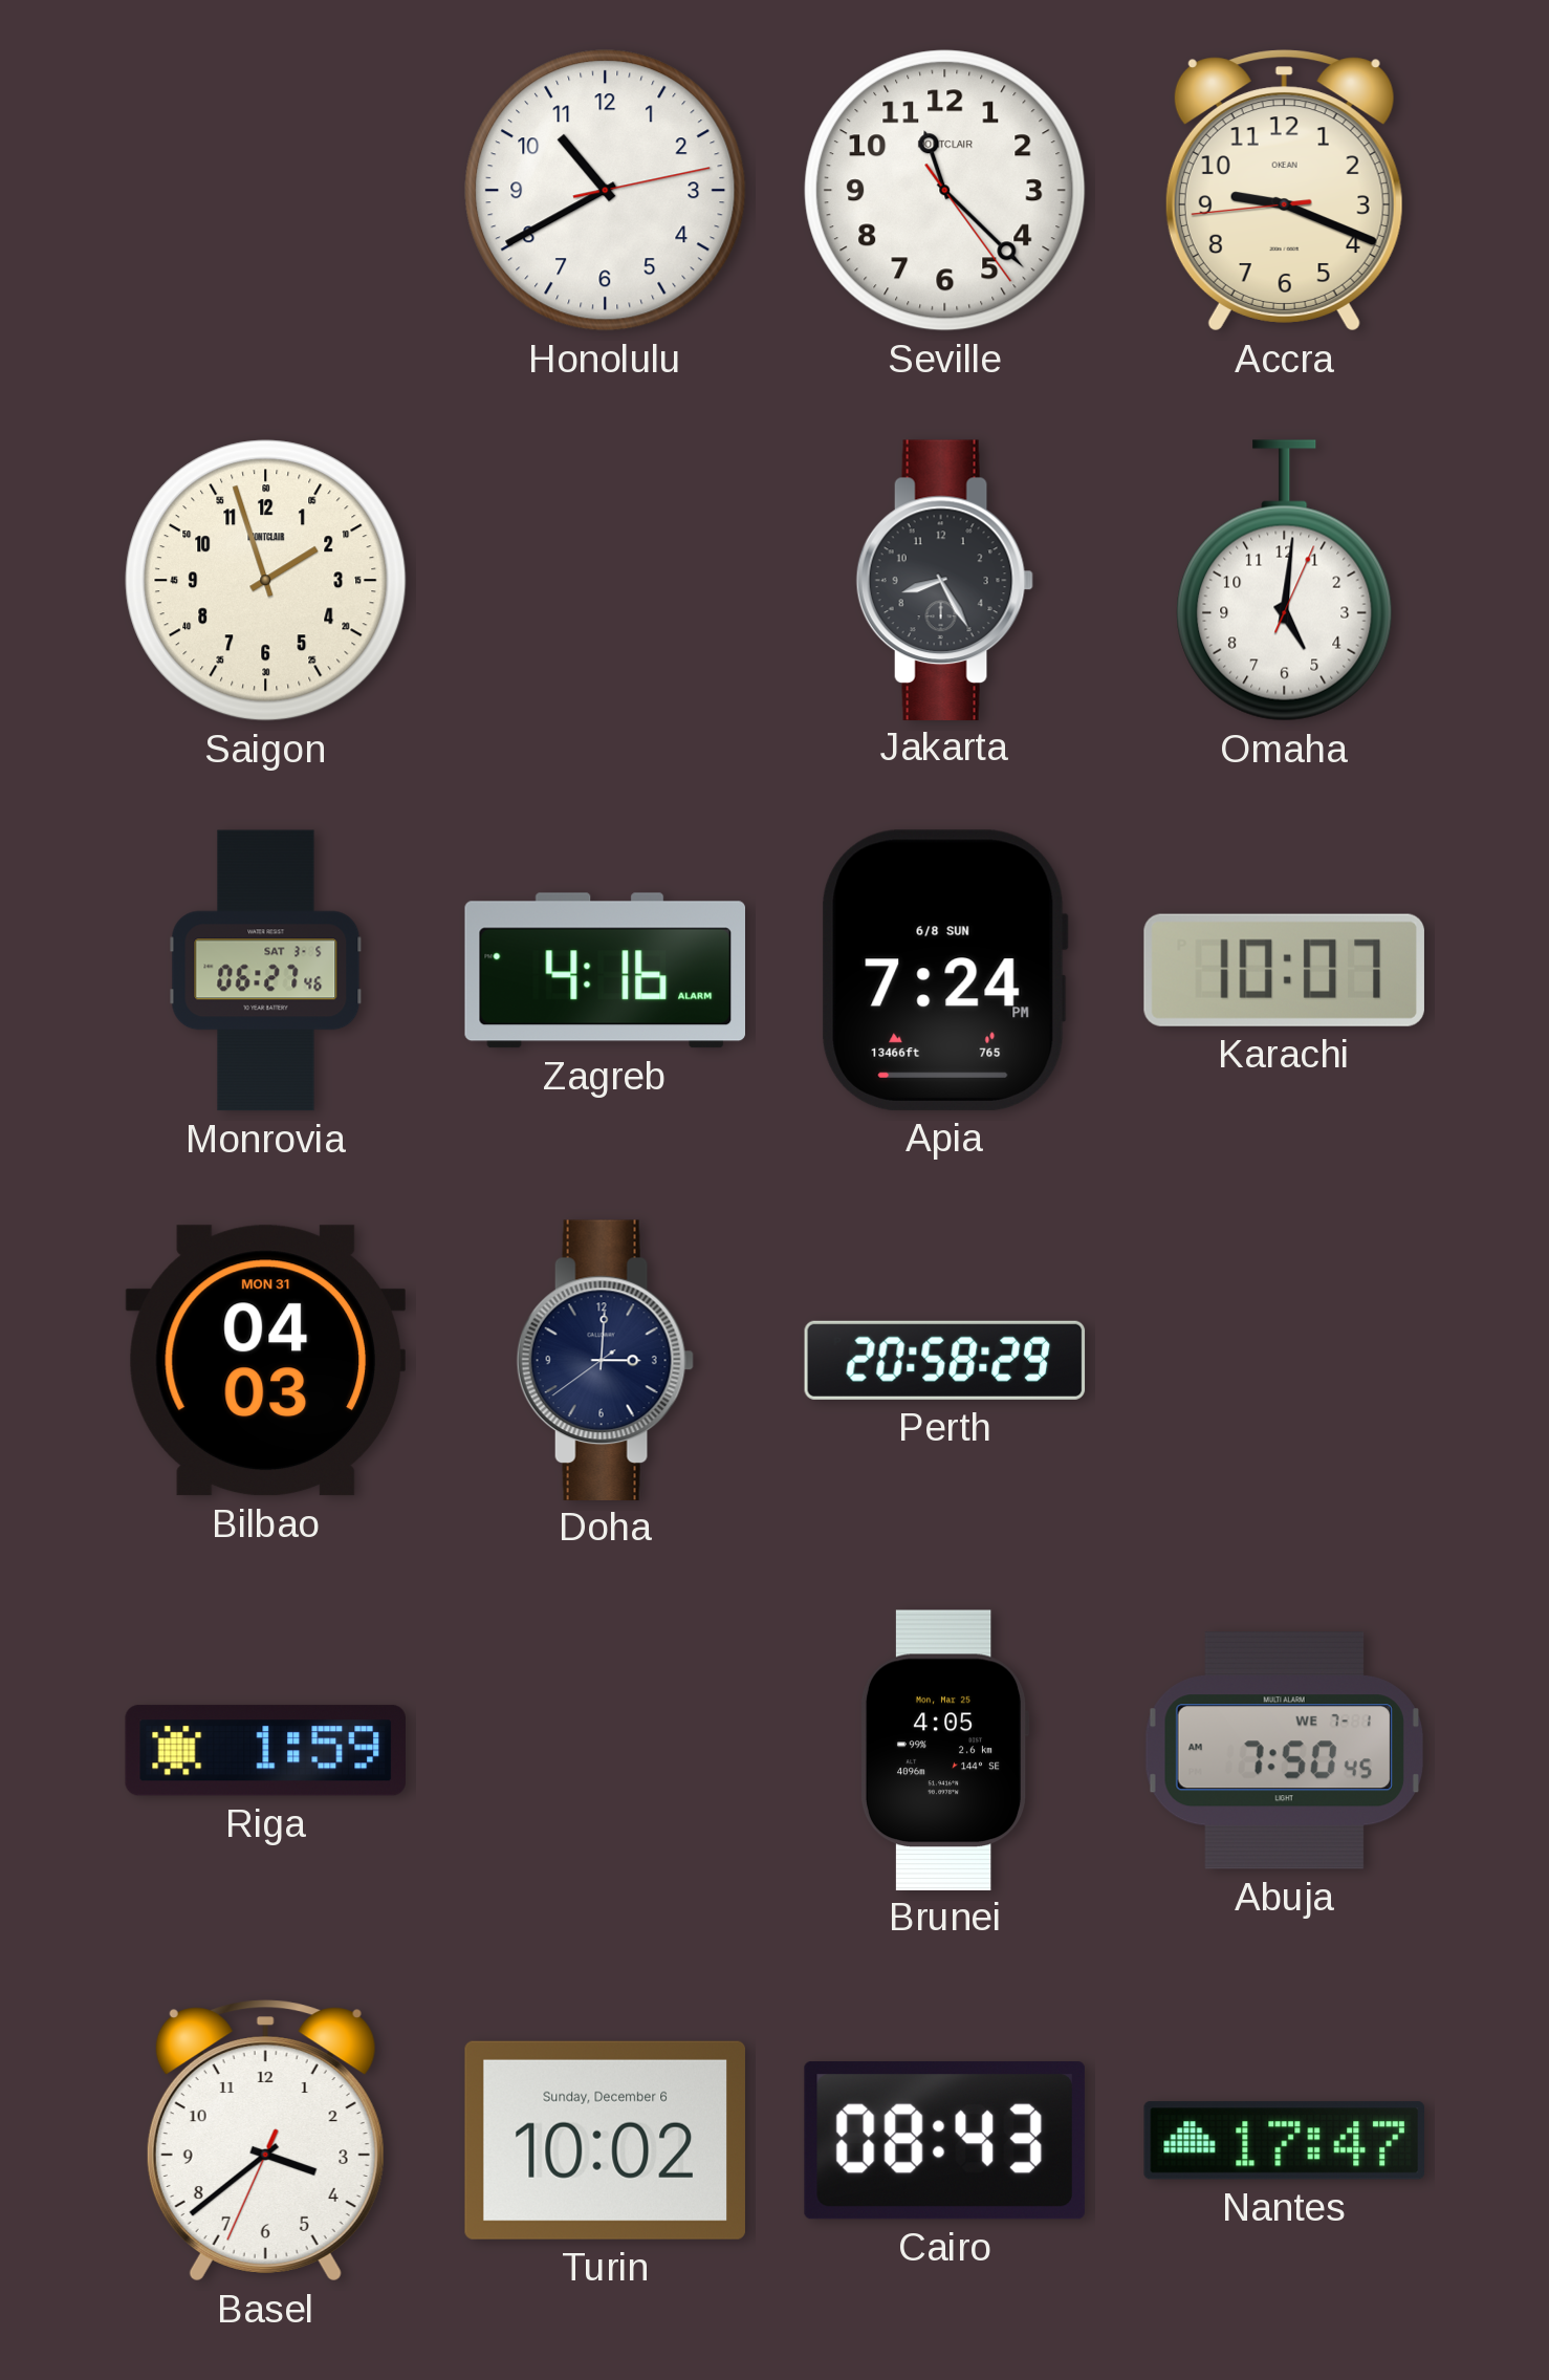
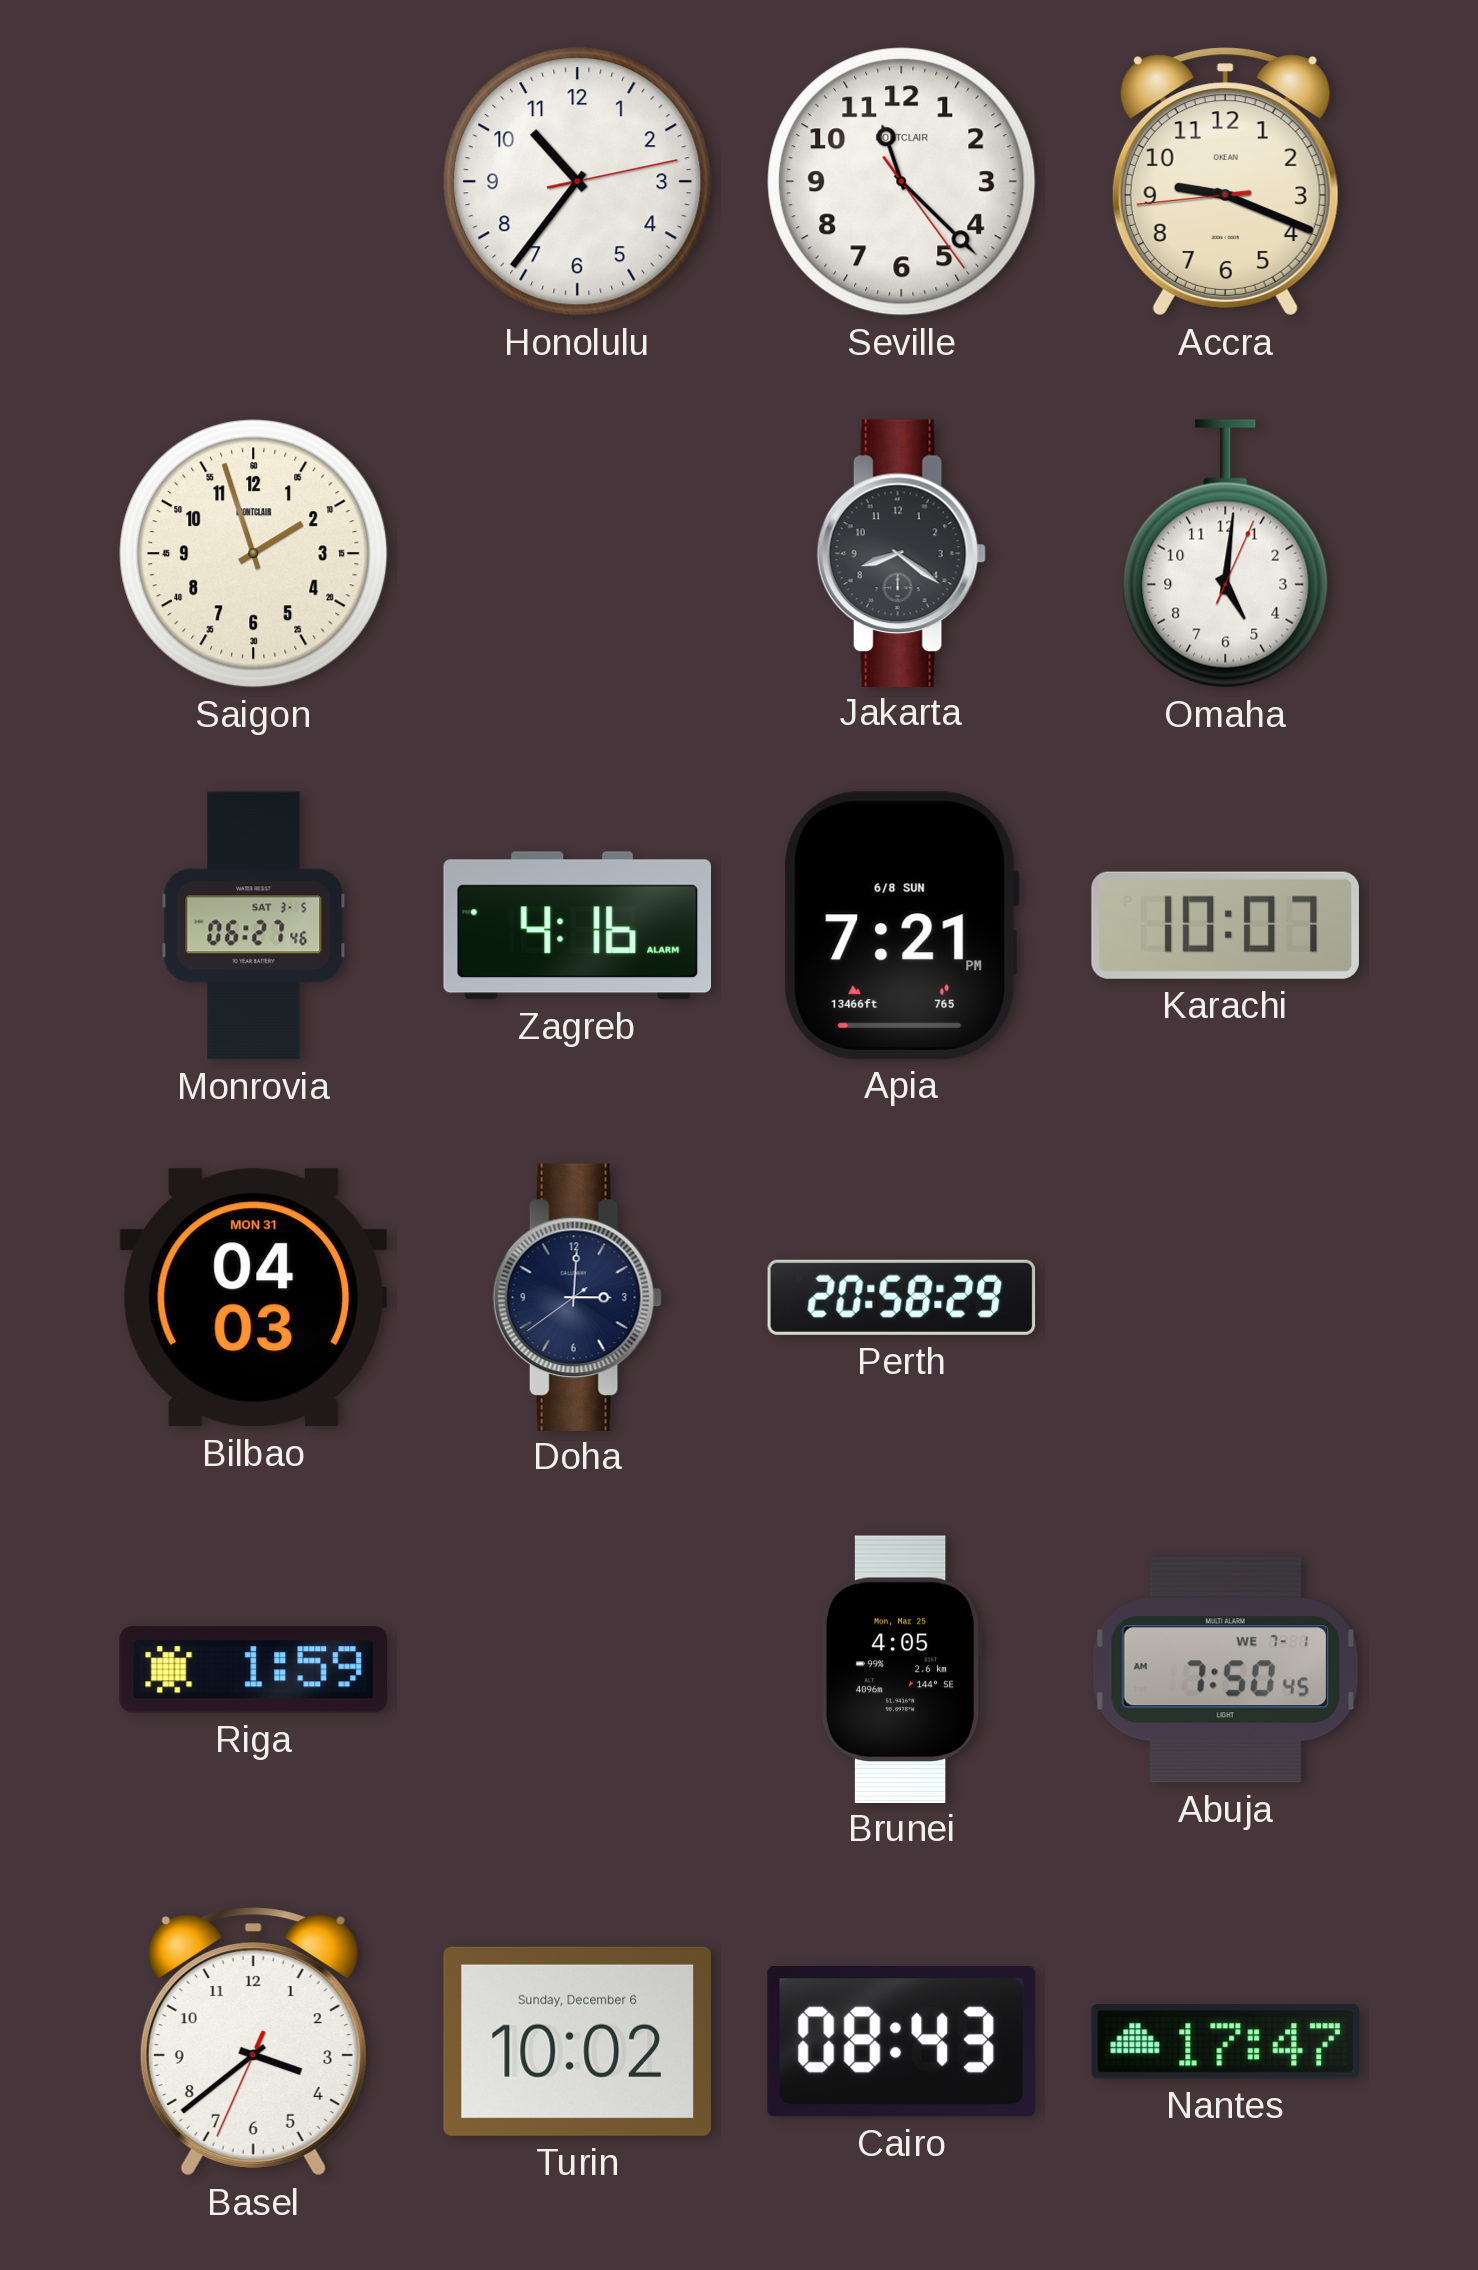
Honolulu: 10:40 -> 10:36 (578, 182)
Jakarta: 8:25 -> 8:21 (901, 553)
Apia: 7:24 -> 7:21 (901, 925)
